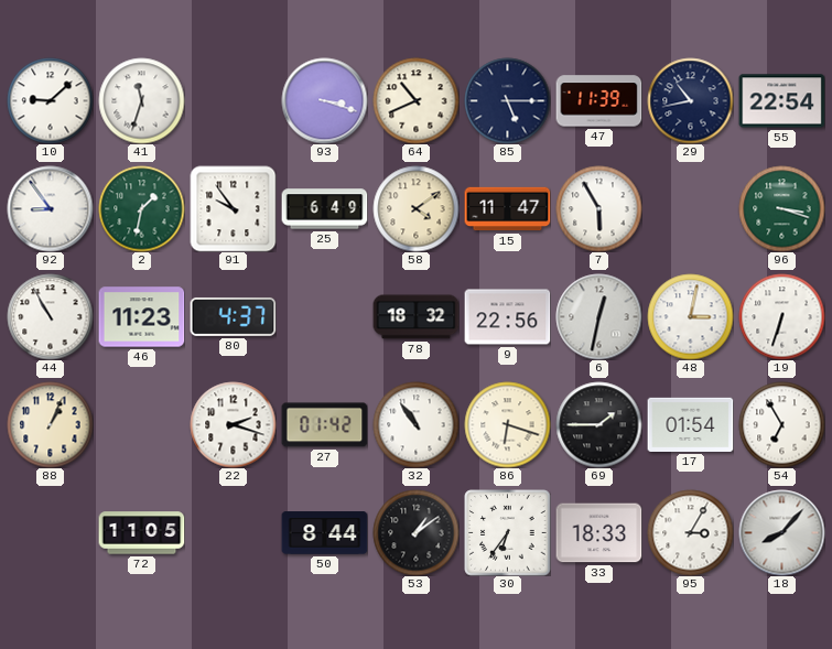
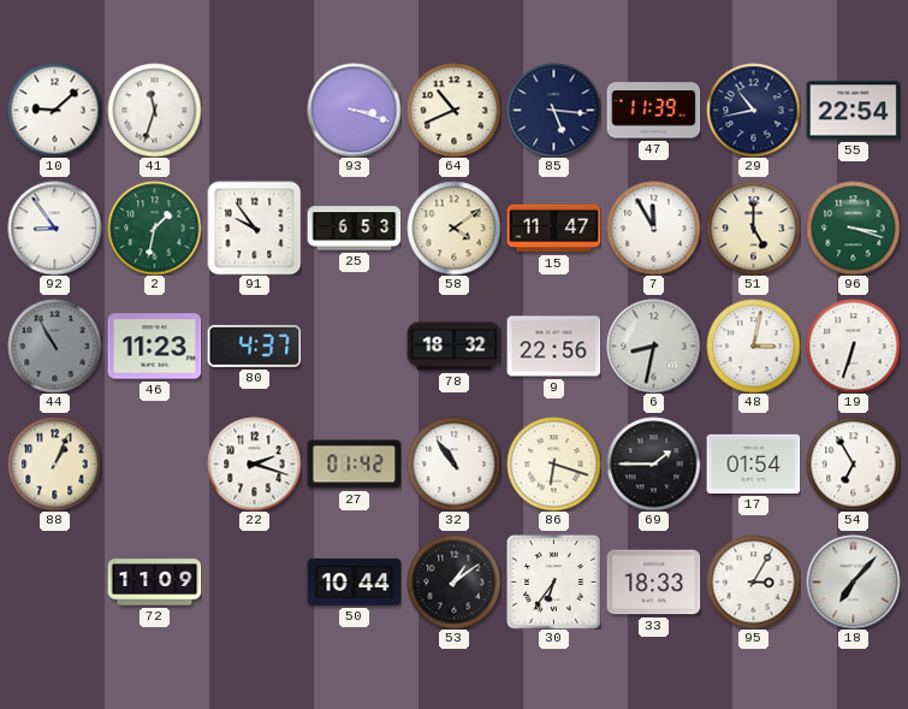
85: 5:15 -> 5:16 (553, 110)
25: 6:49 -> 6:53 (354, 229)
7: 5:55 -> 11:55 (653, 228)
51: none -> 5:00 (753, 228)
44 dial: white -> grey (54, 345)
6: 12:32 -> 8:32 (653, 345)
72: 11:05 -> 11:09 (154, 583)
50: 8:44 -> 10:44 (354, 583)
18: 8:07 -> 7:07 (853, 581)
